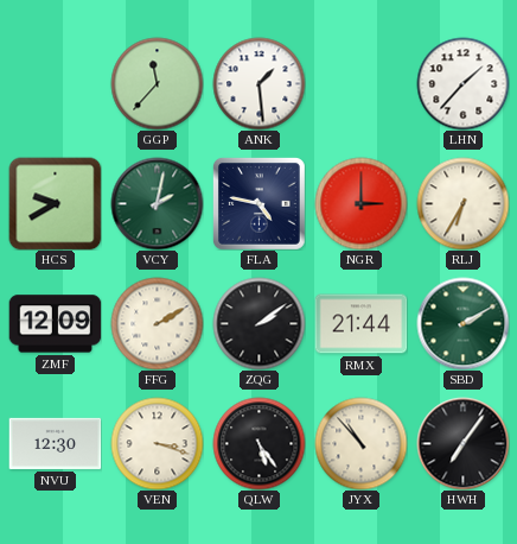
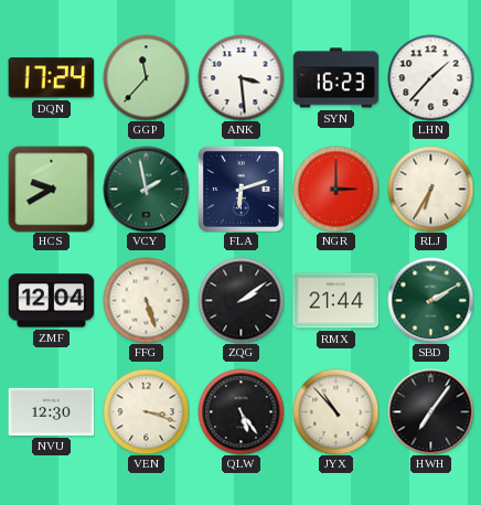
DQN: none -> 17:24 (51, 78)
ANK: 1:29 -> 3:29 (240, 77)
SYN: none -> 16:23 (335, 78)
VCY: 2:02 -> 1:58 (146, 189)
FLA: 4:47 -> 6:12 (240, 189)
ZMF: 12:09 -> 12:04 (51, 301)
FFG: 2:10 -> 5:27 (146, 300)
